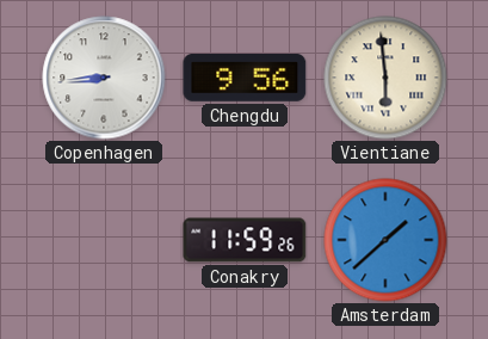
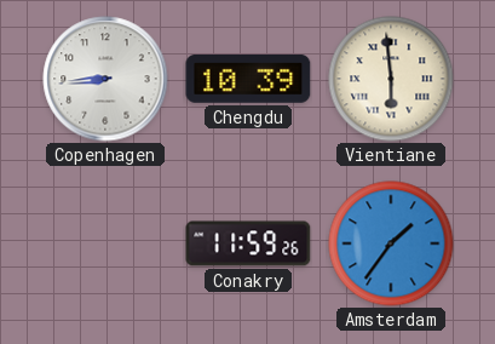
Chengdu: 9:56 -> 10:39 (248, 80)
Amsterdam: 1:38 -> 1:36 (391, 243)
